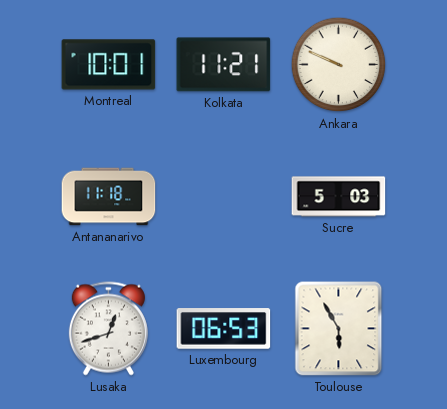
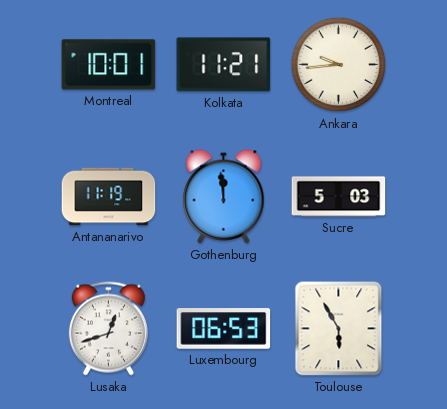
Ankara: 9:49 -> 9:44 (339, 65)
Antananarivo: 11:18 -> 11:19 (109, 197)
Gothenburg: none -> 11:59 (224, 197)
